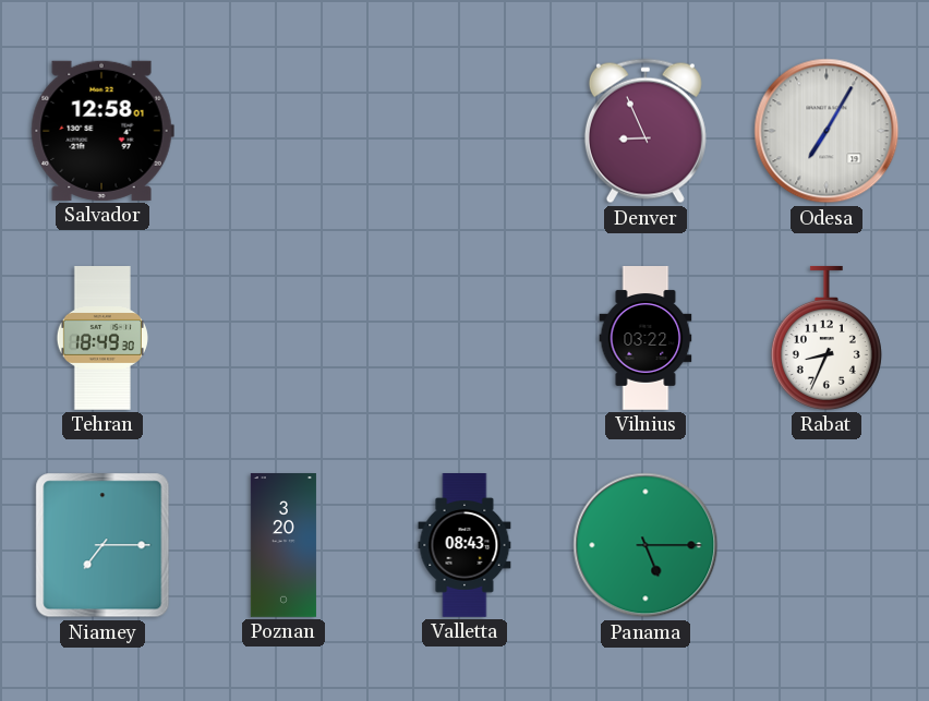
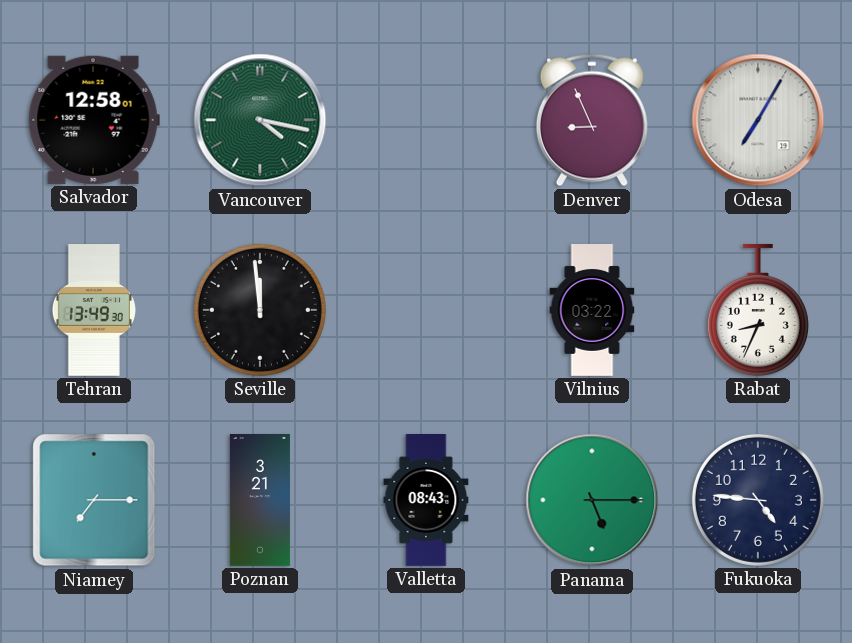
Vancouver: none -> 4:17 (260, 120)
Tehran: 18:49 -> 13:49 (94, 311)
Seville: none -> 11:59 (260, 310)
Poznan: 3:20 -> 3:21 (260, 501)
Fukuoka: none -> 4:46 (758, 500)
